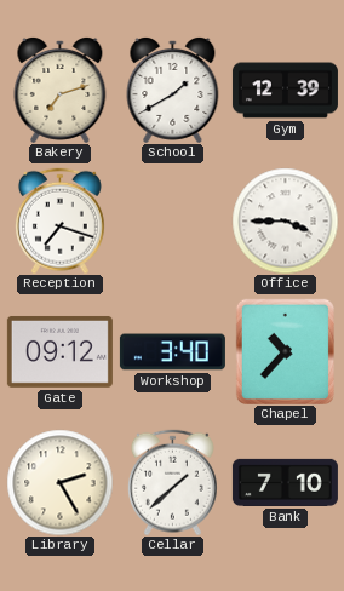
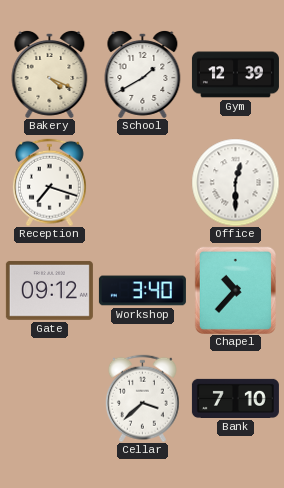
Bakery: 7:12 -> 4:19 (50, 74)
Office: 3:45 -> 12:30 (235, 182)
Library: 2:25 -> none (59, 482)
Cellar: 1:38 -> 3:38 (142, 398)
